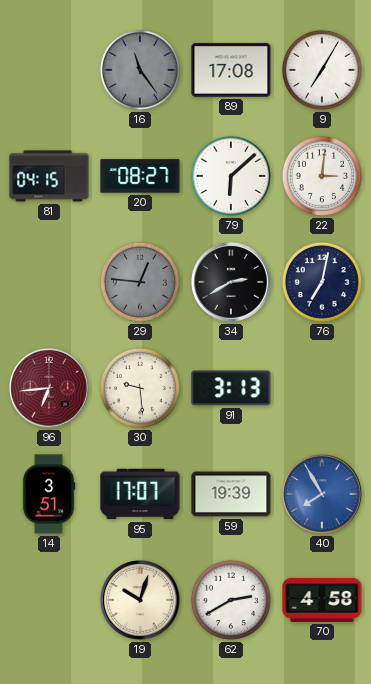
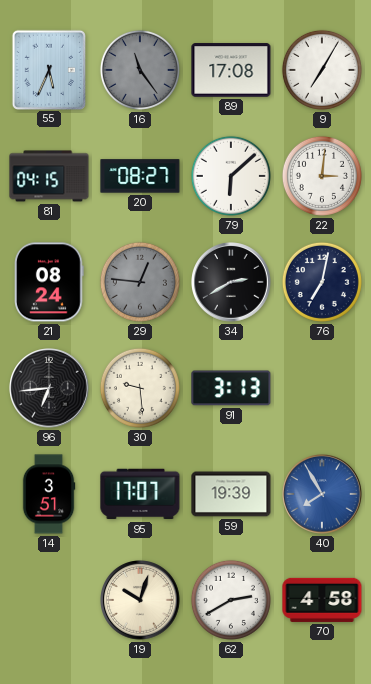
55: none -> 5:34 (49, 69)
21: none -> 08:24 (49, 282)
96 dial: burgundy -> black (49, 388)
